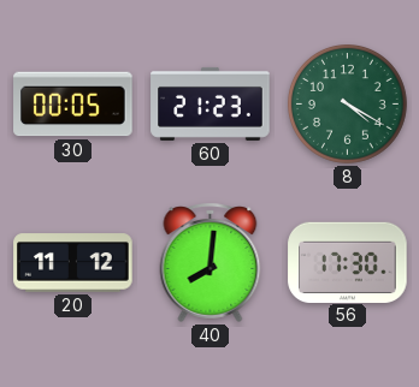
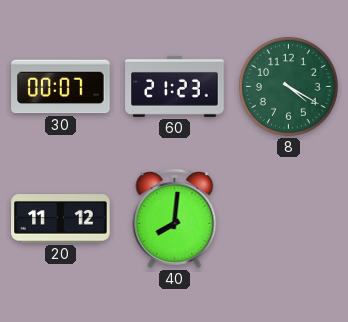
30: 00:05 -> 00:07 (61, 87)
56: 17:30 -> none (348, 262)
